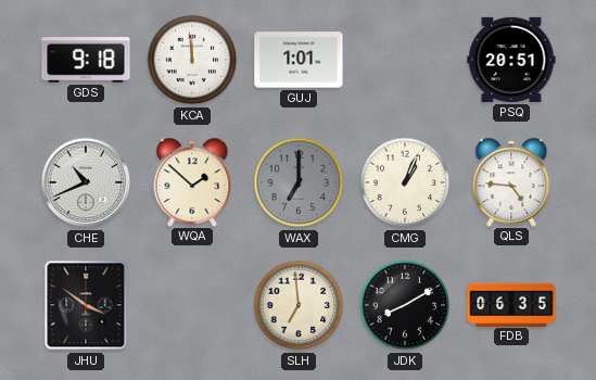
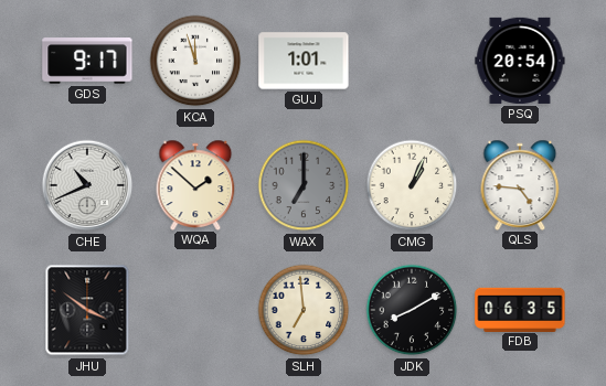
GDS: 9:18 -> 9:17 (87, 62)
KCA: 11:59 -> 11:57 (195, 61)
PSQ: 20:51 -> 20:54 (520, 61)
